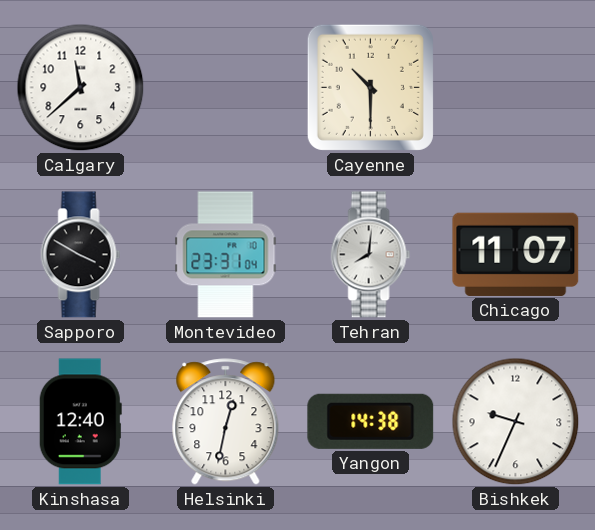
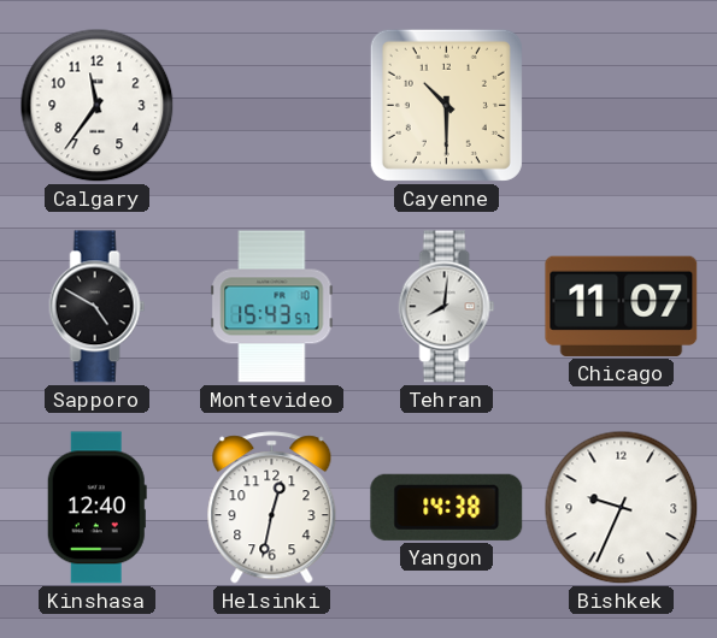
Calgary: 11:38 -> 11:36 (98, 106)
Sapporo: 3:50 -> 4:50 (98, 307)
Montevideo: 23:31 -> 15:43 (272, 307)
